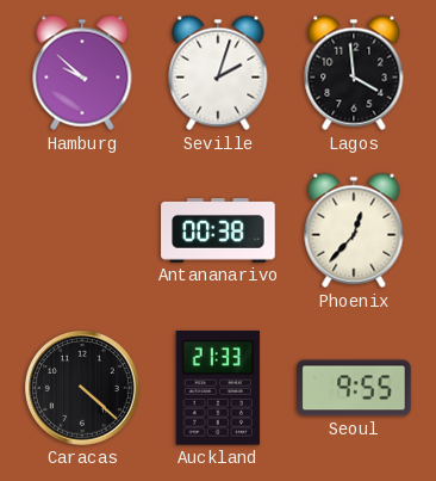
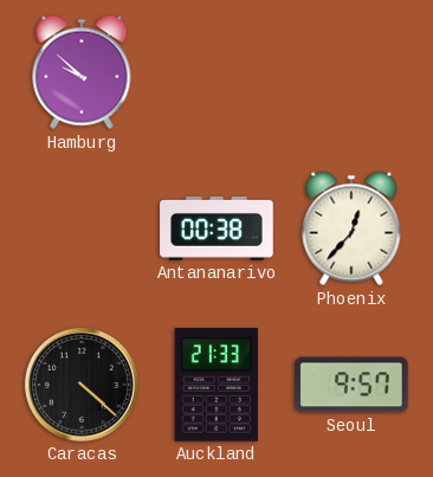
Seville: 2:03 -> none (218, 73)
Lagos: 3:59 -> none (354, 73)
Seoul: 9:55 -> 9:57 (351, 385)
